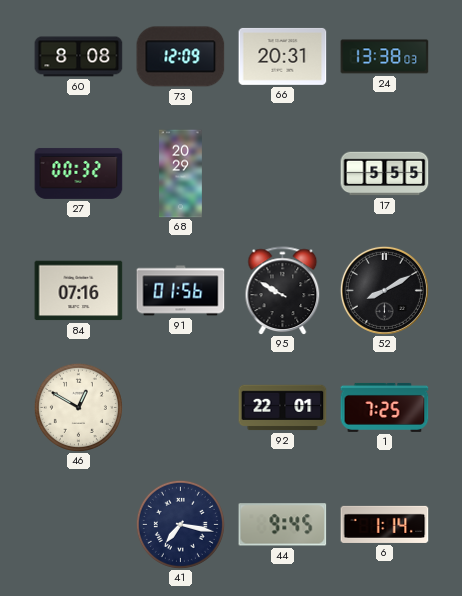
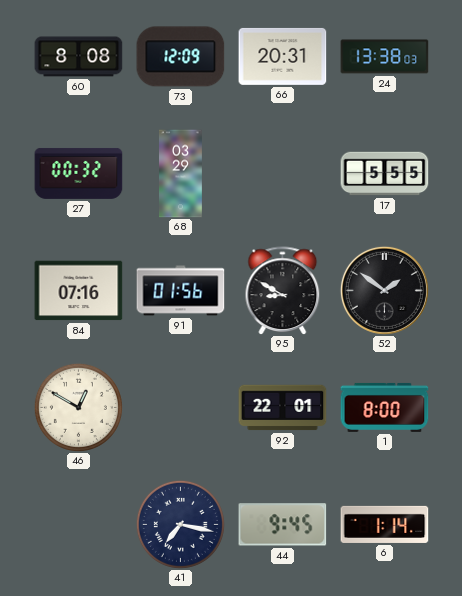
68: 20:29 -> 03:29 (181, 174)
95: 9:50 -> 8:50 (283, 291)
52: 8:10 -> 1:51 (384, 290)
1: 7:25 -> 8:00 (385, 407)
